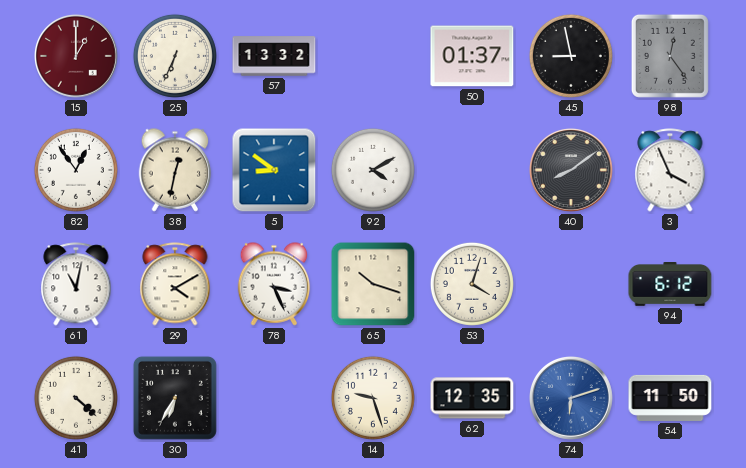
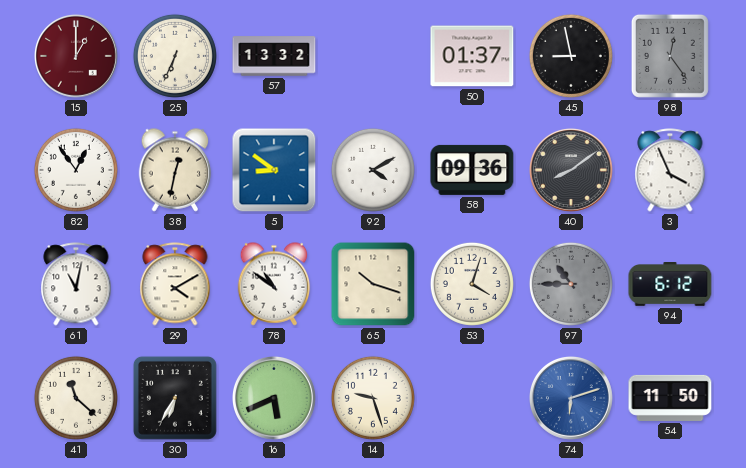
58: none -> 09:36 (472, 170)
78: 3:26 -> 10:51 (274, 284)
97: none -> 10:45 (571, 284)
41: 4:22 -> 11:22 (76, 398)
16: none -> 5:41 (275, 398)
62: 12:35 -> none (472, 398)
